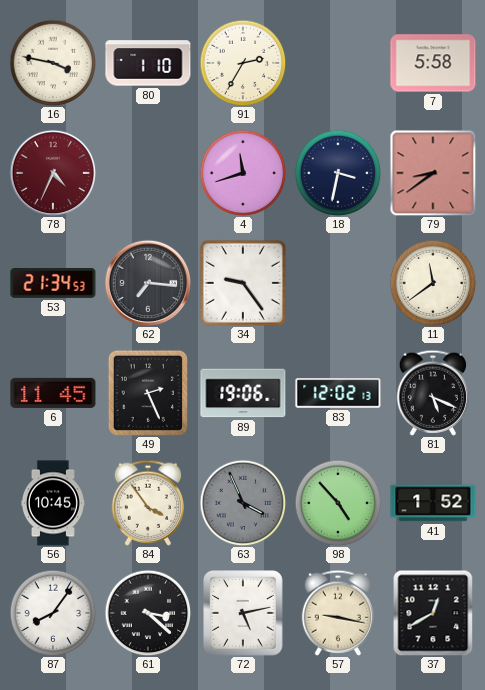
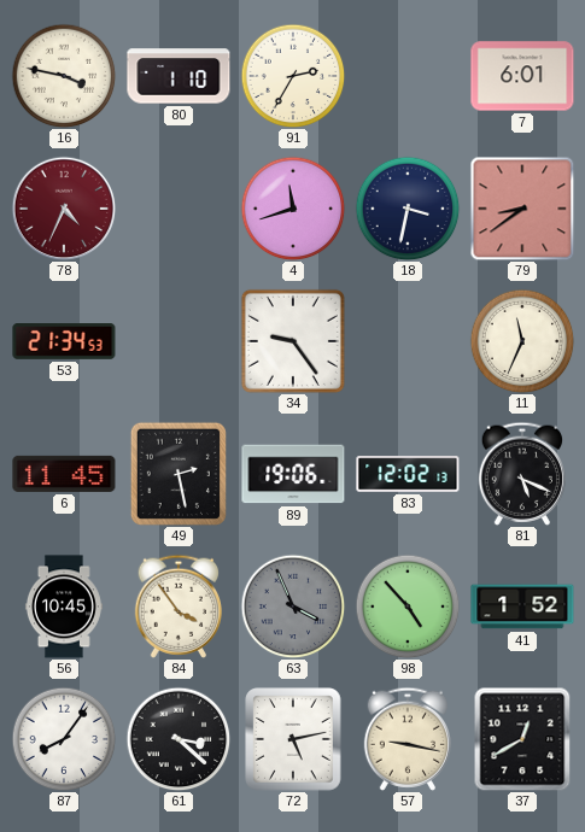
7: 5:58 -> 6:01 (522, 76)
62: 7:16 -> none (148, 283)
11: 11:39 -> 11:34 (522, 341)
49: 2:26 -> 2:28 (179, 474)
